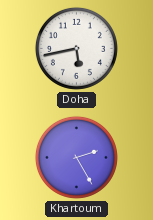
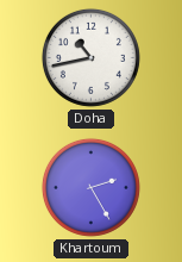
Doha: 5:43 -> 10:43 (90, 57)
